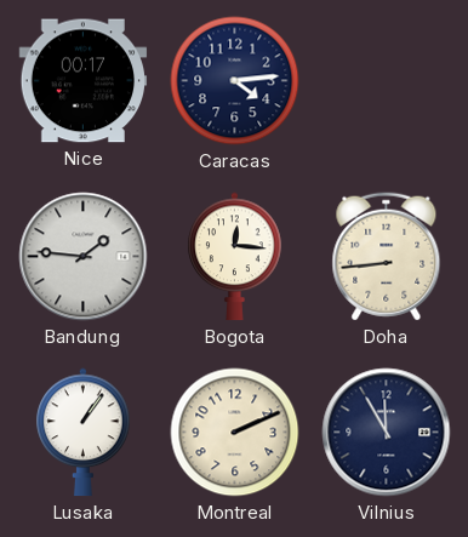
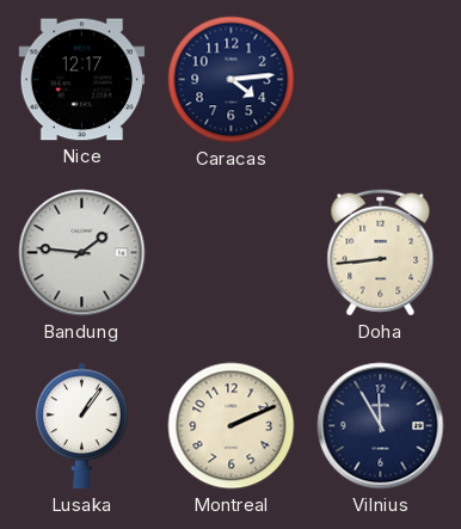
Nice: 00:17 -> 12:17 (82, 80)
Bogota: 12:16 -> none (235, 257)
